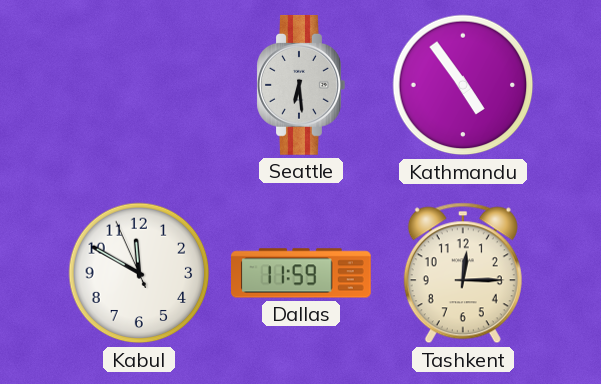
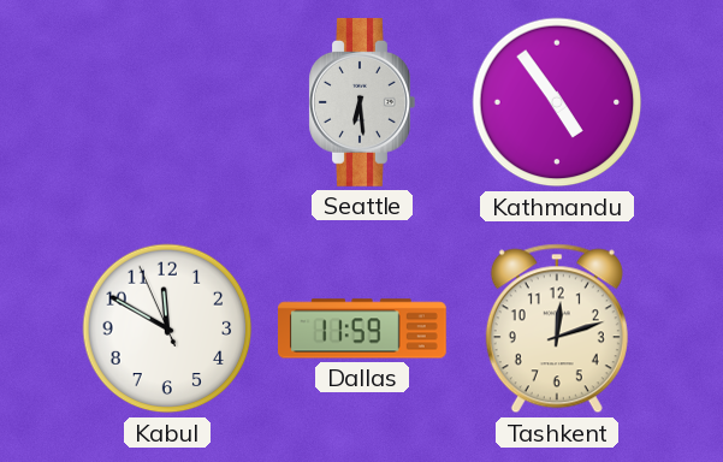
Tashkent: 12:15 -> 12:12 (557, 328)
